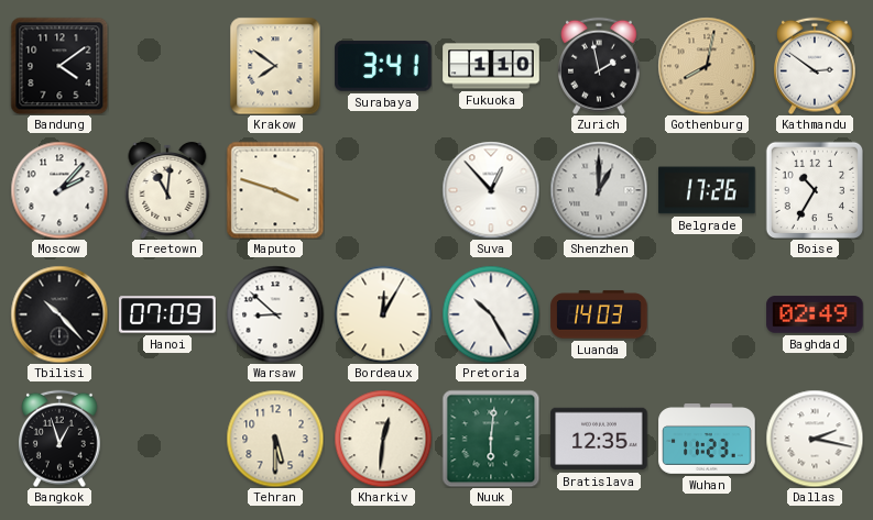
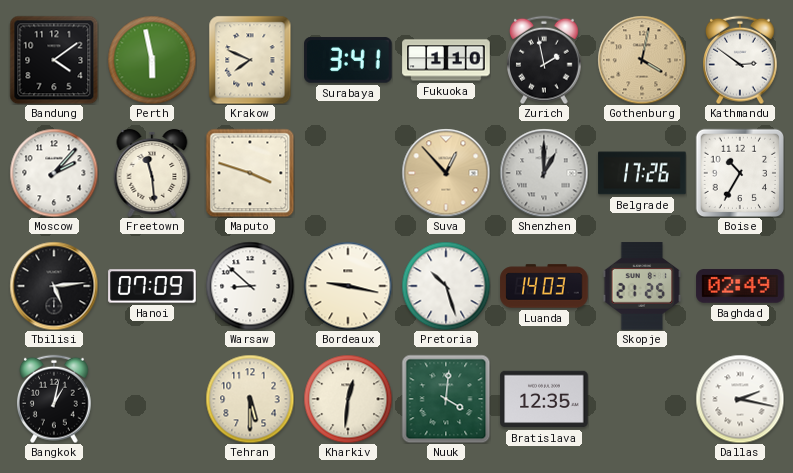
Perth: none -> 5:58 (152, 60)
Krakow: 7:51 -> 7:49 (250, 60)
Gothenburg: 8:02 -> 4:02 (642, 60)
Freetown: 11:01 -> 11:29 (152, 173)
Suva dial: white -> champagne (446, 173)
Tbilisi: 10:23 -> 5:14 (54, 286)
Bordeaux: 12:05 -> 9:17 (348, 286)
Pretoria: 10:25 -> 10:27 (446, 286)
Skopje: none -> 21:25 (642, 286)
Bangkok: 12:57 -> 1:02 (55, 399)
Nuuk: 6:01 -> 4:01 (446, 399)
Wuhan: 11:23 -> none (707, 440)
